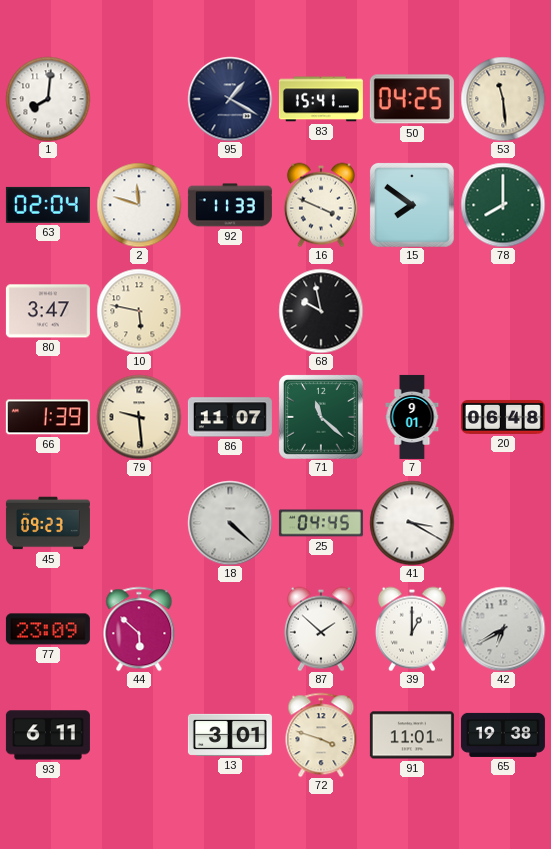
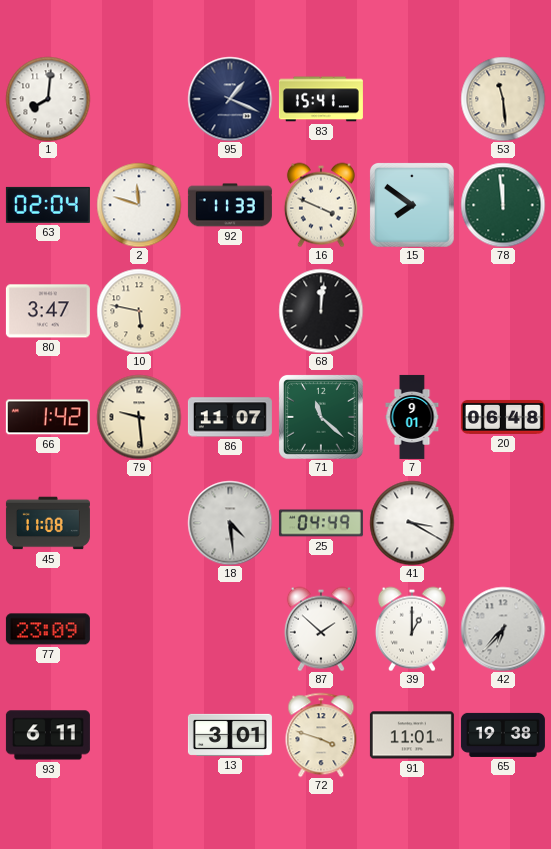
95: 1:20 -> 1:19 (230, 99)
50: 04:25 -> none (412, 99)
78: 8:00 -> 11:59 (503, 205)
68: 9:58 -> 12:01 (321, 311)
66: 1:39 -> 1:42 (48, 417)
45: 09:23 -> 11:08 (48, 523)
18: 4:22 -> 4:29 (230, 523)
25: 04:45 -> 04:49 (321, 523)
44: 5:52 -> none (139, 629)
42: 6:40 -> 6:37 (503, 629)
